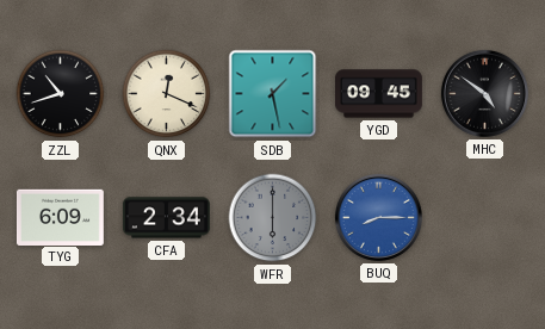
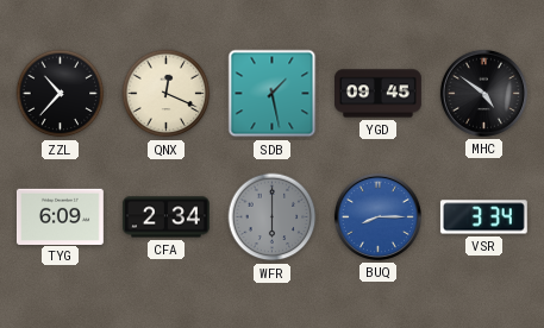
ZZL: 10:42 -> 10:37 (61, 94)
VSR: none -> 3:34 (483, 217)
